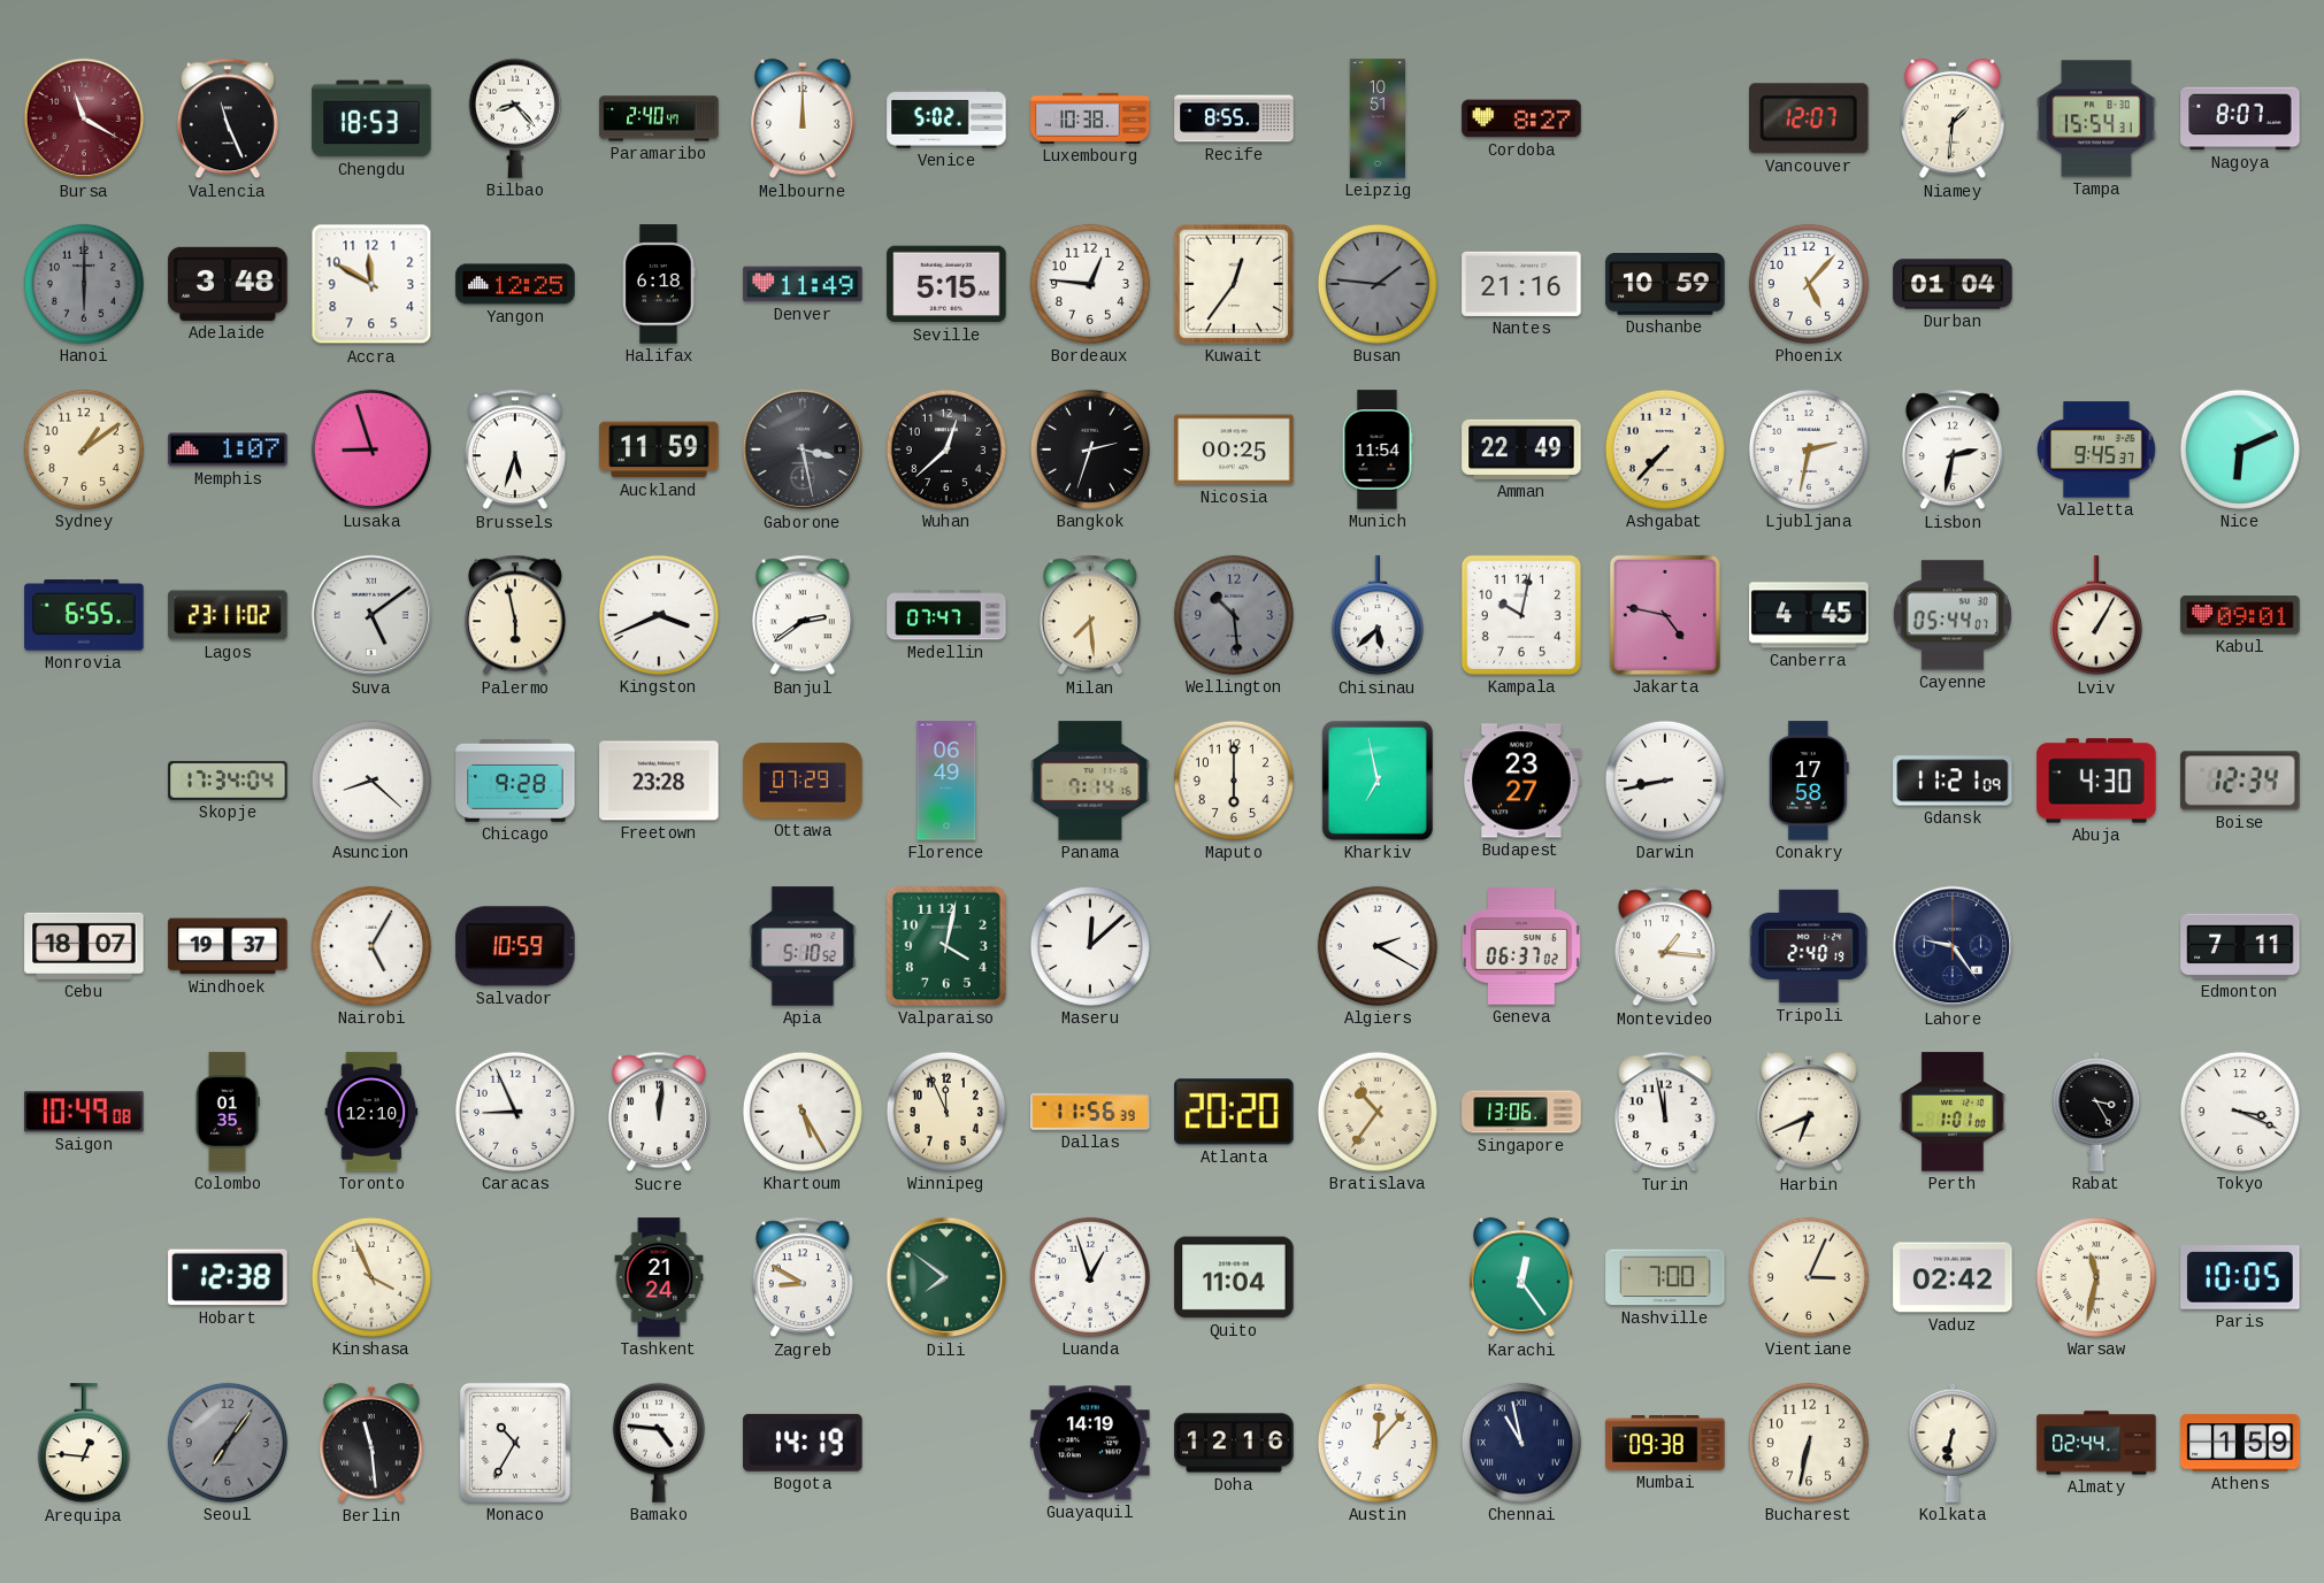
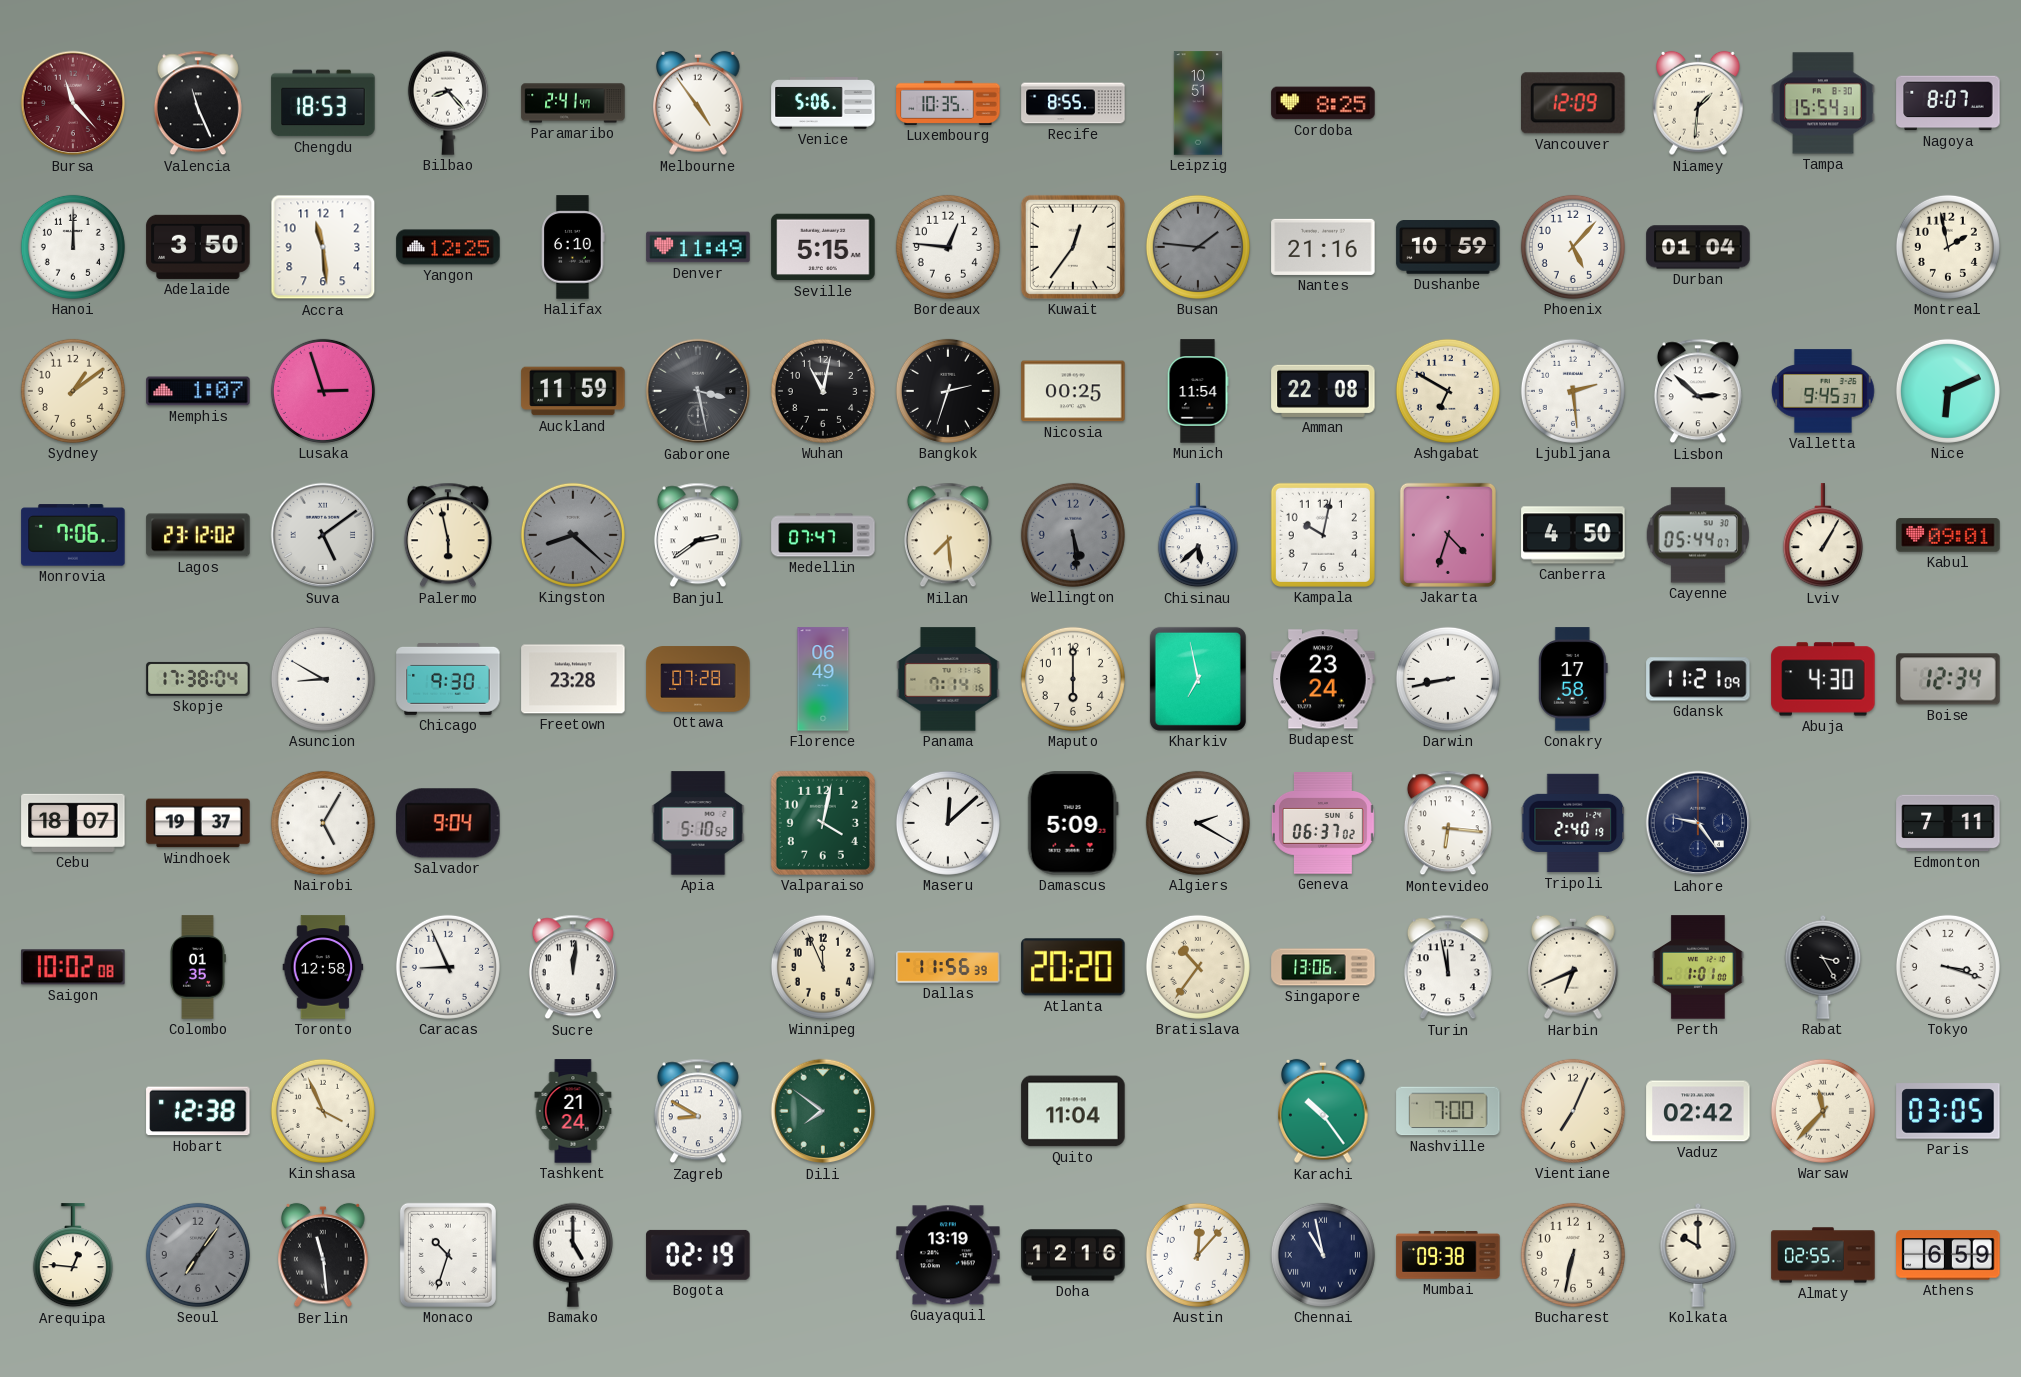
Bursa: 11:20 -> 11:23 (73, 103)
Paramaribo: 2:40 -> 2:41 (573, 103)
Melbourne: 12:00 -> 4:54 (699, 103)
Venice: 5:02 -> 5:06 (823, 103)
Luxembourg: 10:38 -> 10:35 (948, 103)
Cordoba: 8:27 -> 8:25 (1323, 103)
Vancouver: 12:07 -> 12:09 (1574, 103)
Hanoi: 6:00 -> 12:00 (73, 247)
Hanoi dial: grey -> white (73, 247)
Adelaide: 3:48 -> 3:50 (198, 247)
Accra: 11:50 -> 11:29 (323, 247)
Halifax: 6:18 -> 6:10 (573, 247)
Montreal: none -> 1:58 (1948, 247)
Lusaka: 8:57 -> 2:57 (323, 391)
Brussels: 5:33 -> none (515, 449)
Wuhan: 12:38 -> 11:02 (823, 391)
Amman: 22:49 -> 22:08 (1323, 391)
Ashgabat: 7:37 -> 6:50 (1448, 391)
Ljubljana: 2:32 -> 2:29 (1573, 391)
Lisbon: 2:32 -> 2:52 (1698, 391)
Monrovia: 6:55 -> 7:06 (73, 535)
Lagos: 23:11 -> 23:12 (198, 535)
Kingston: 3:41 -> 8:22 (573, 535)
Kingston dial: white -> grey (573, 535)
Wellington: 10:29 -> 5:29 (1073, 535)
Jakarta: 4:47 -> 4:33 (1448, 535)
Canberra: 4:45 -> 4:50 (1573, 535)
Skopje: 17:34 -> 17:38 (198, 679)
Asuncion: 8:22 -> 8:50 (323, 679)
Chicago: 9:28 -> 9:30 (448, 679)
Ottawa: 07:29 -> 07:28 (698, 679)
Budapest: 23:27 -> 23:24 (1323, 679)
Salvador: 10:59 -> 9:04 (448, 823)
Damascus: none -> 5:09 (1073, 823)
Montevideo: 1:16 -> 6:16 (1448, 823)
Saigon: 10:49 -> 10:02 (73, 967)
Toronto: 12:10 -> 12:58 (323, 967)
Khartoum: 5:25 -> none (803, 1112)
Tokyo: 3:19 -> 3:18 (1948, 967)
Luanda: 12:57 -> none (1090, 1277)
Karachi: 12:24 -> 10:24 (1324, 1111)
Vientiane: 3:04 -> 7:04 (1573, 1111)
Warsaw: 11:32 -> 11:37 (1823, 1111)
Paris: 10:05 -> 03:05 (1948, 1111)
Monaco: 10:35 -> 10:33 (448, 1255)
Bamako: 4:46 -> 5:00 (573, 1255)
Bogota: 14:19 -> 02:19 (698, 1255)
Guayaquil: 14:19 -> 13:19 (948, 1255)
Kolkata: 6:32 -> 10:00 (1698, 1255)
Almaty: 02:44 -> 02:55 (1823, 1255)
Athens: 1:59 -> 6:59 (1948, 1255)
